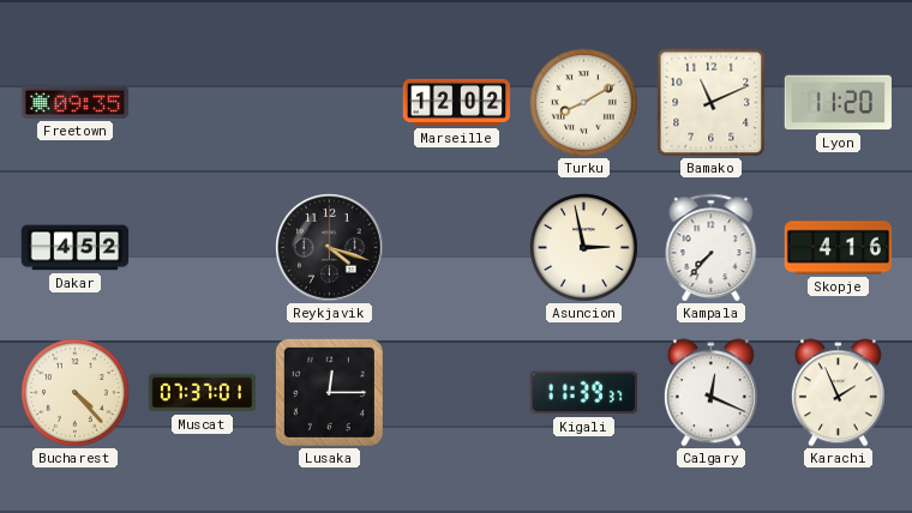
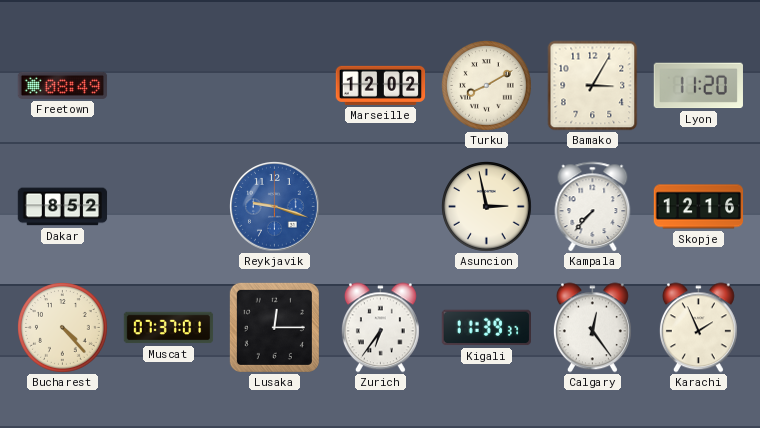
Freetown: 09:35 -> 08:49 (63, 85)
Bamako: 11:11 -> 3:05 (593, 86)
Dakar: 4:52 -> 8:52 (63, 207)
Reykjavik: 4:18 -> 9:18 (275, 207)
Reykjavik dial: black -> blue (275, 207)
Skopje: 4:16 -> 12:16 (699, 207)
Zurich: none -> 6:36 (380, 328)
Calgary: 12:19 -> 12:24 (592, 328)
